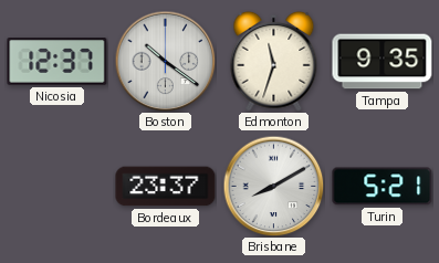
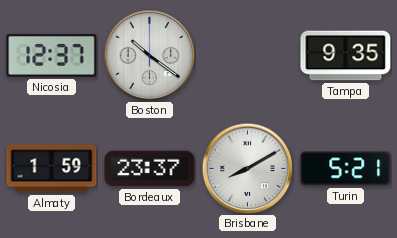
Edmonton: 11:33 -> none (274, 61)
Almaty: none -> 1:59 (52, 169)
